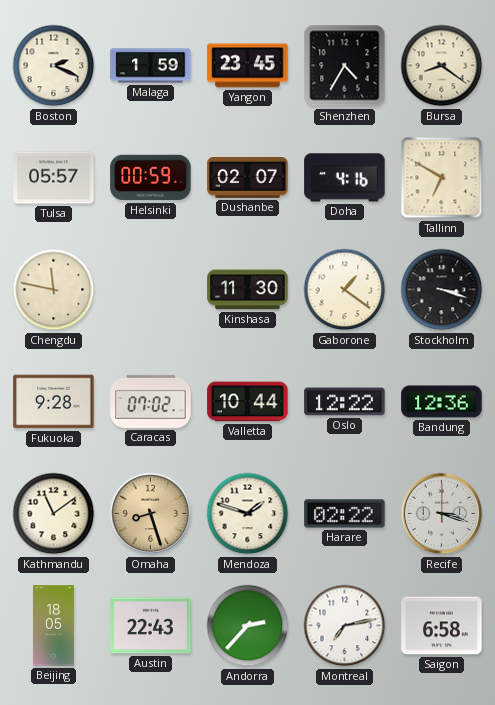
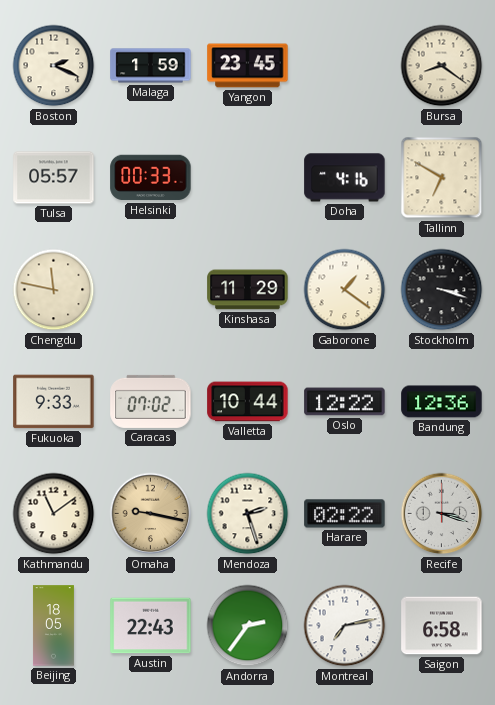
Shenzhen: 4:35 -> none (345, 66)
Helsinki: 00:59 -> 00:33 (151, 178)
Dushanbe: 02:07 -> none (248, 178)
Kinshasa: 11:30 -> 11:29 (248, 290)
Fukuoka: 9:28 -> 9:33 (54, 402)
Omaha: 8:27 -> 9:17 (151, 514)
Mendoza: 1:48 -> 2:27 (248, 514)
Andorra: 2:37 -> 2:36 (248, 626)
